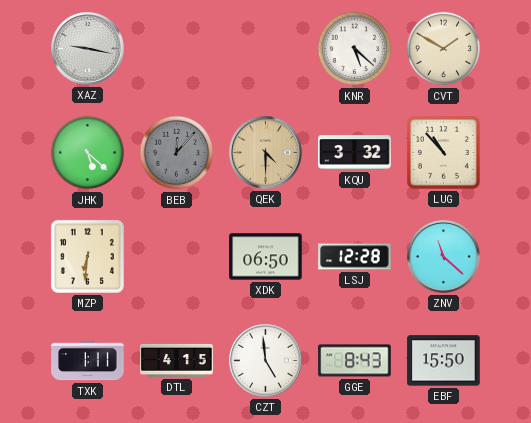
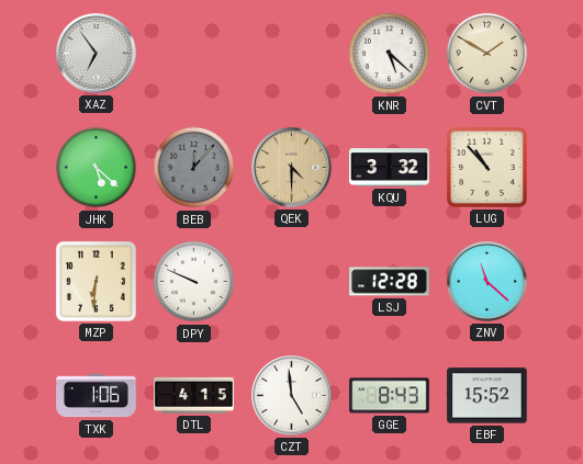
XAZ: 9:17 -> 6:54 (97, 54)
DPY: none -> 9:49 (194, 282)
XDK: 06:50 -> none (266, 257)
TXK: 1:11 -> 1:06 (97, 396)
EBF: 15:50 -> 15:52 (487, 396)
